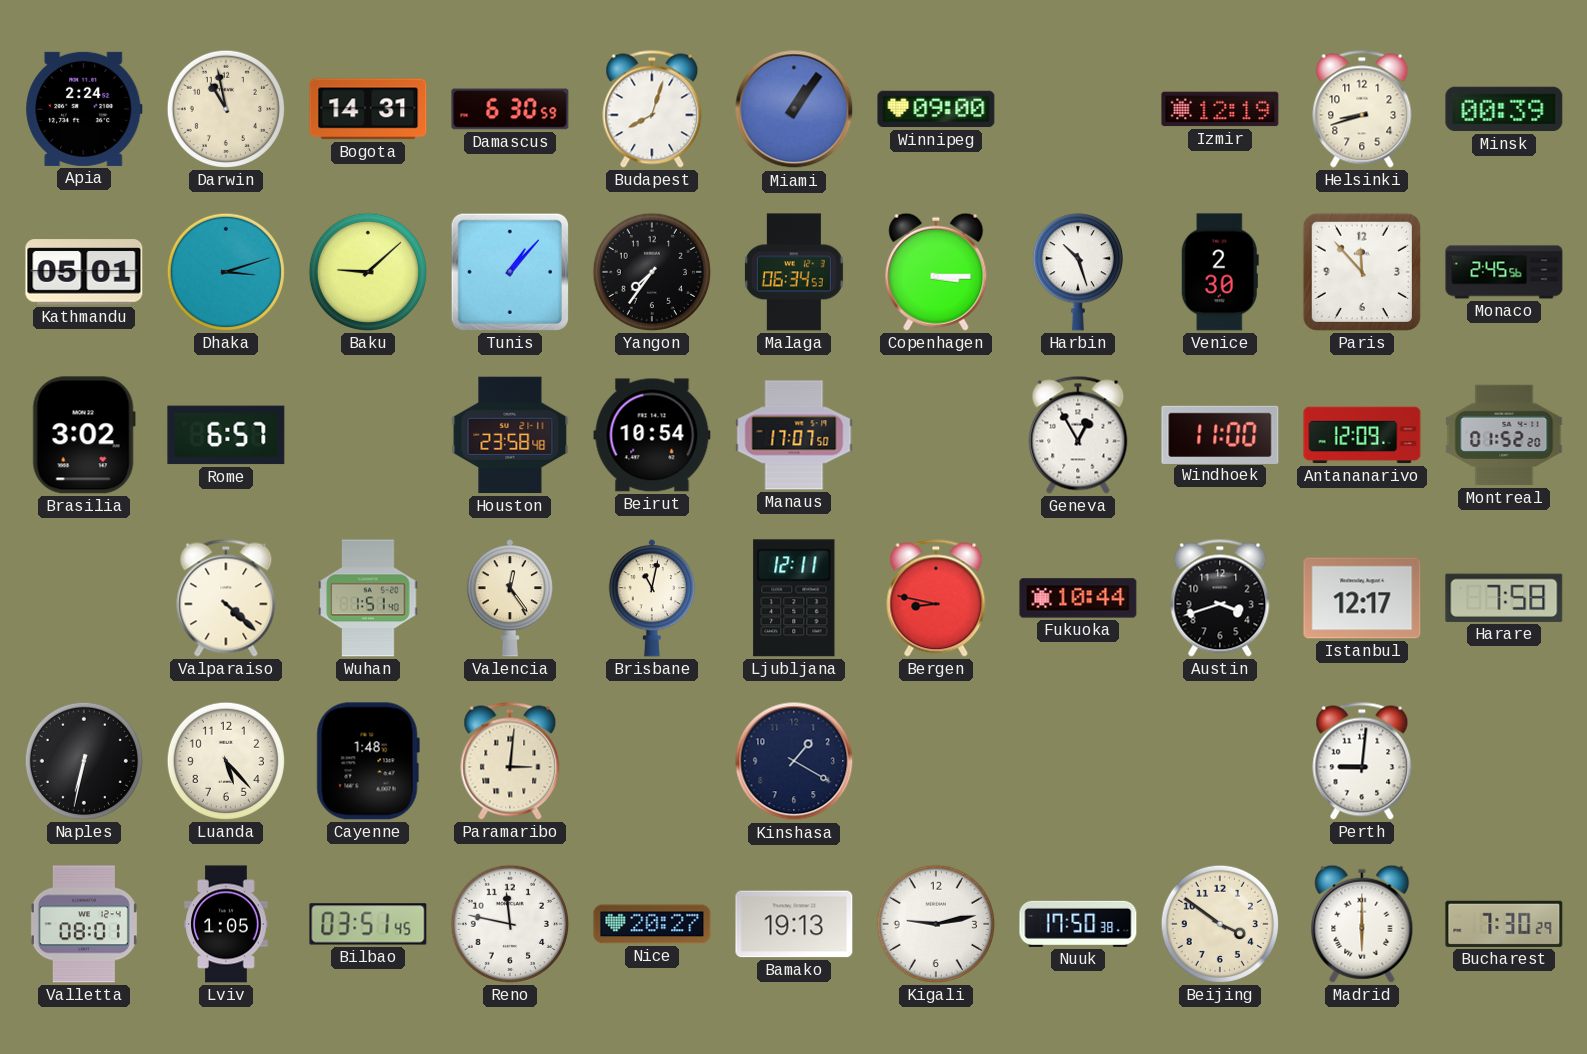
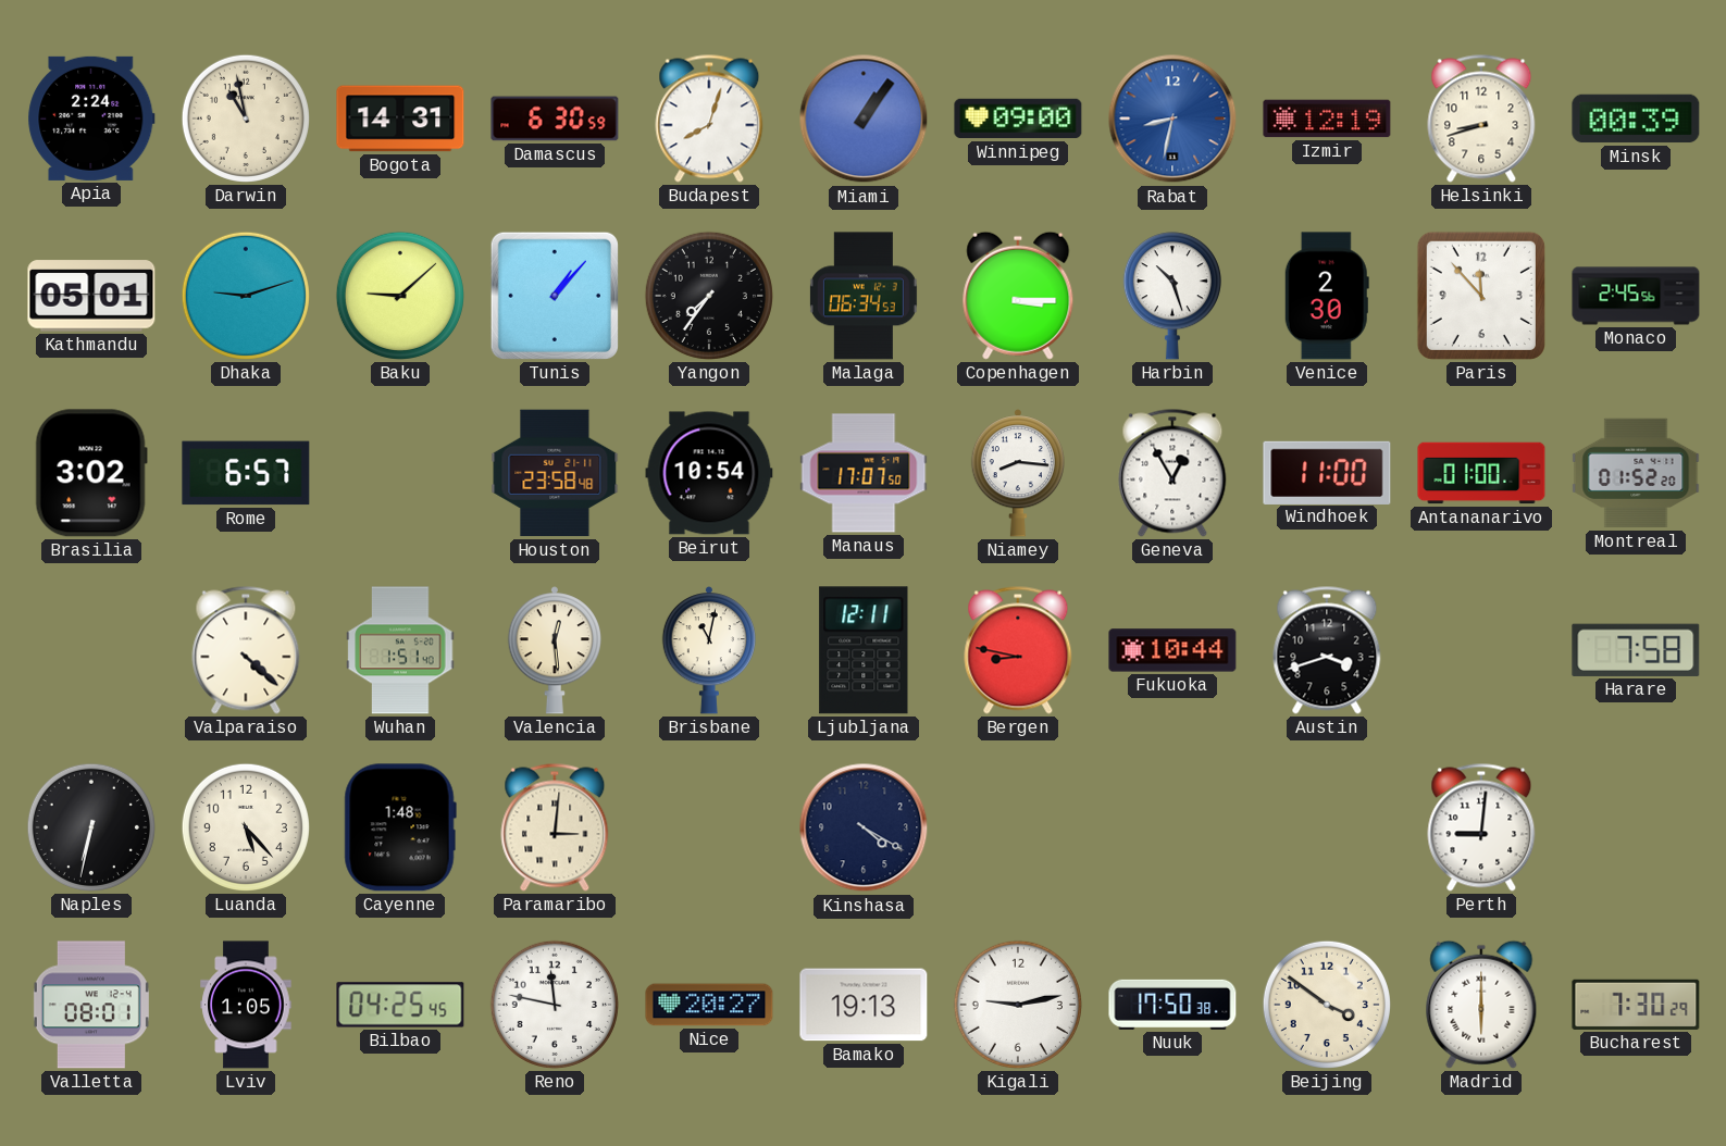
Rabat: none -> 8:32 (1172, 119)
Dhaka: 3:12 -> 9:12 (246, 296)
Niamey: none -> 8:16 (1017, 473)
Antananarivo: 12:09 -> 01:00 (1481, 473)
Valencia: 12:24 -> 12:29 (554, 650)
Istanbul: 12:17 -> none (1362, 598)
Kinshasa: 1:20 -> 4:20 (864, 827)
Bilbao: 03:51 -> 04:25 (400, 1005)
